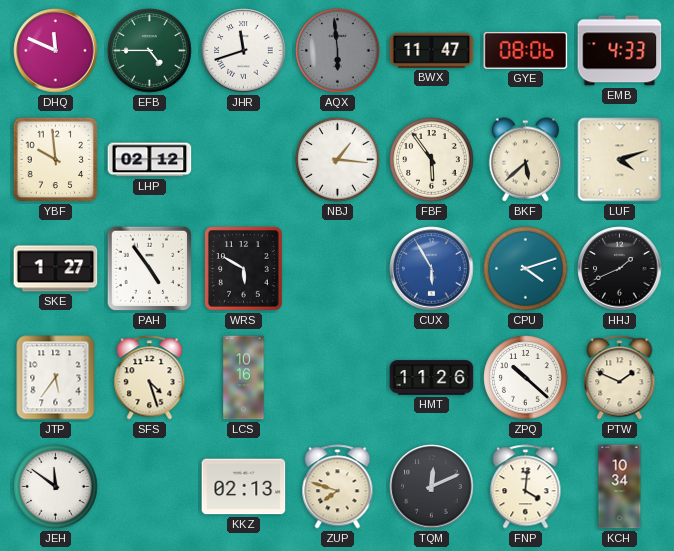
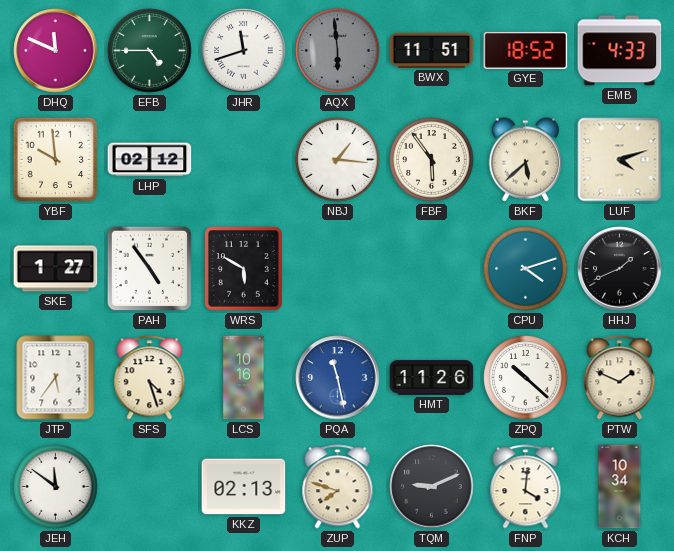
BWX: 11:47 -> 11:51 (432, 50)
GYE: 08:06 -> 18:52 (526, 50)
CUX: 5:55 -> none (432, 269)
PQA: none -> 11:28 (338, 378)
TQM: 12:11 -> 9:11 (432, 487)
